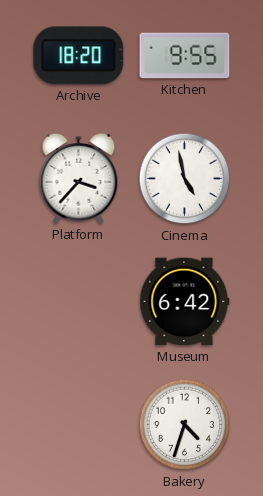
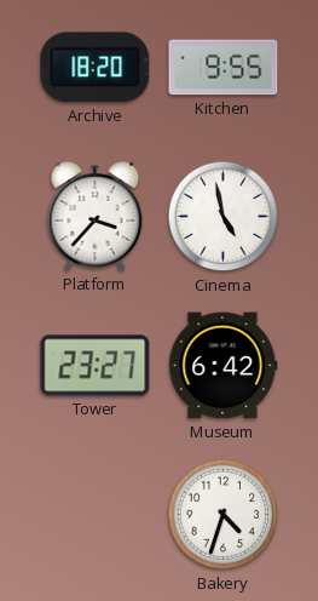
Tower: none -> 23:27 (96, 366)
